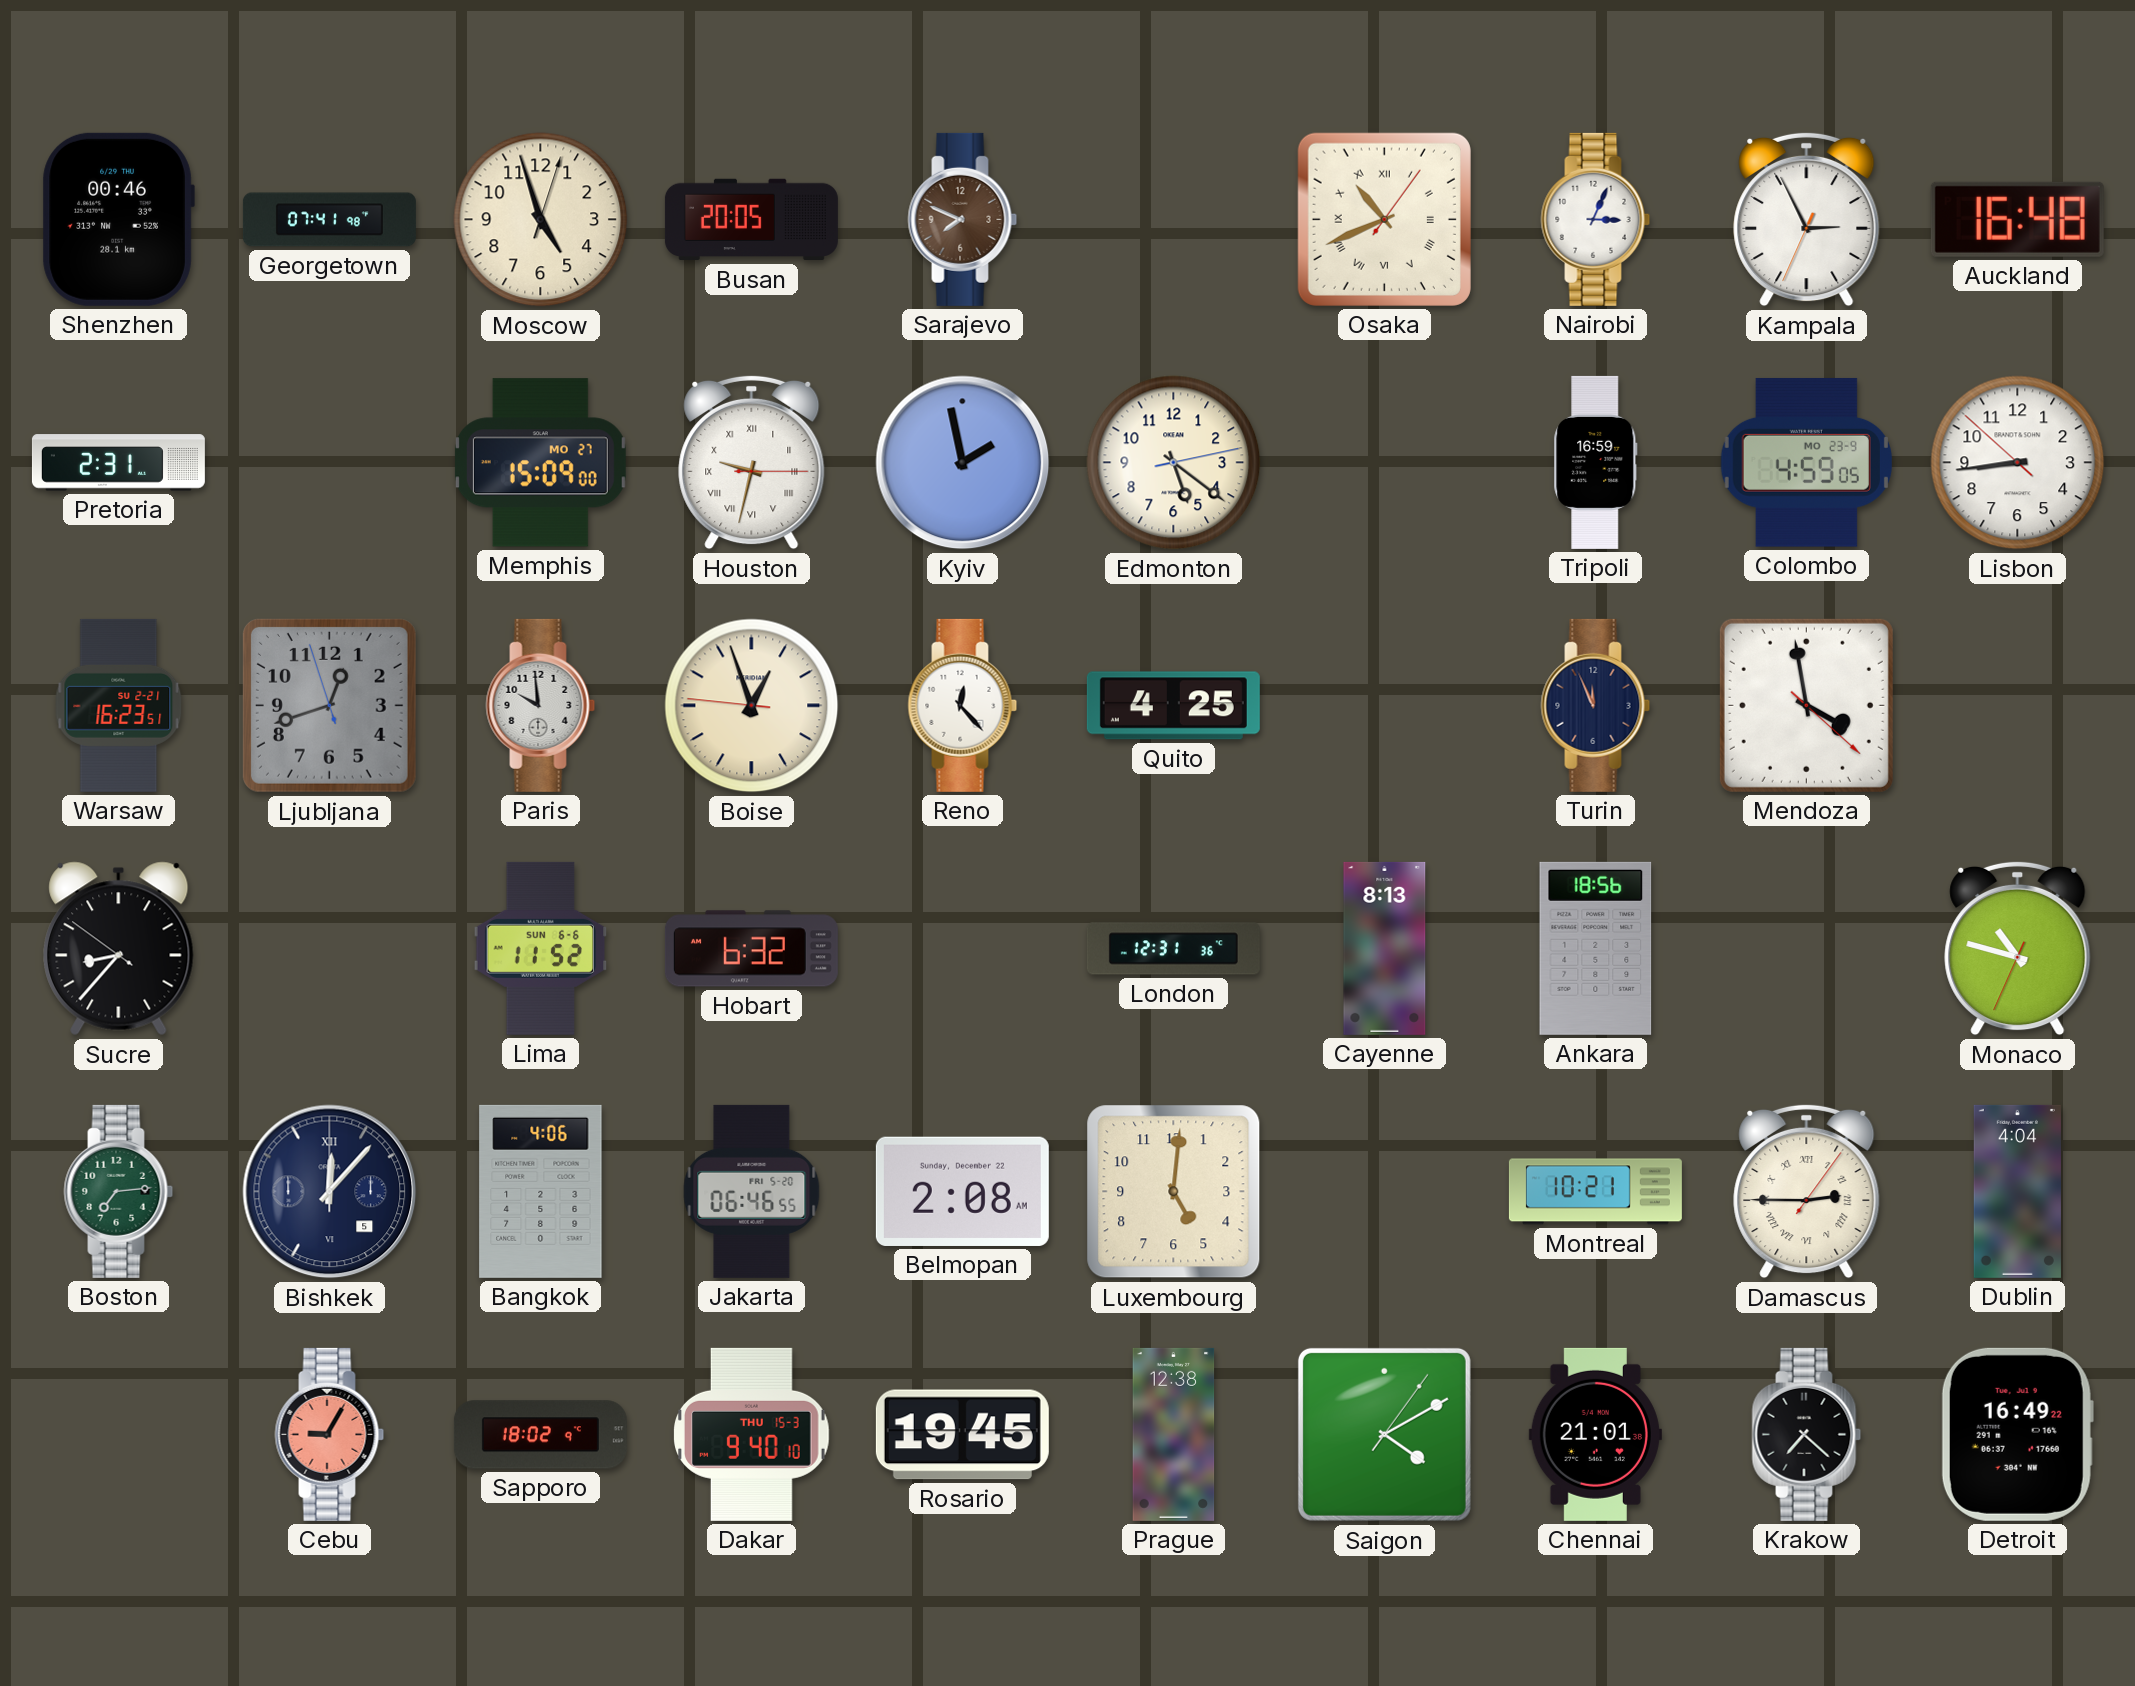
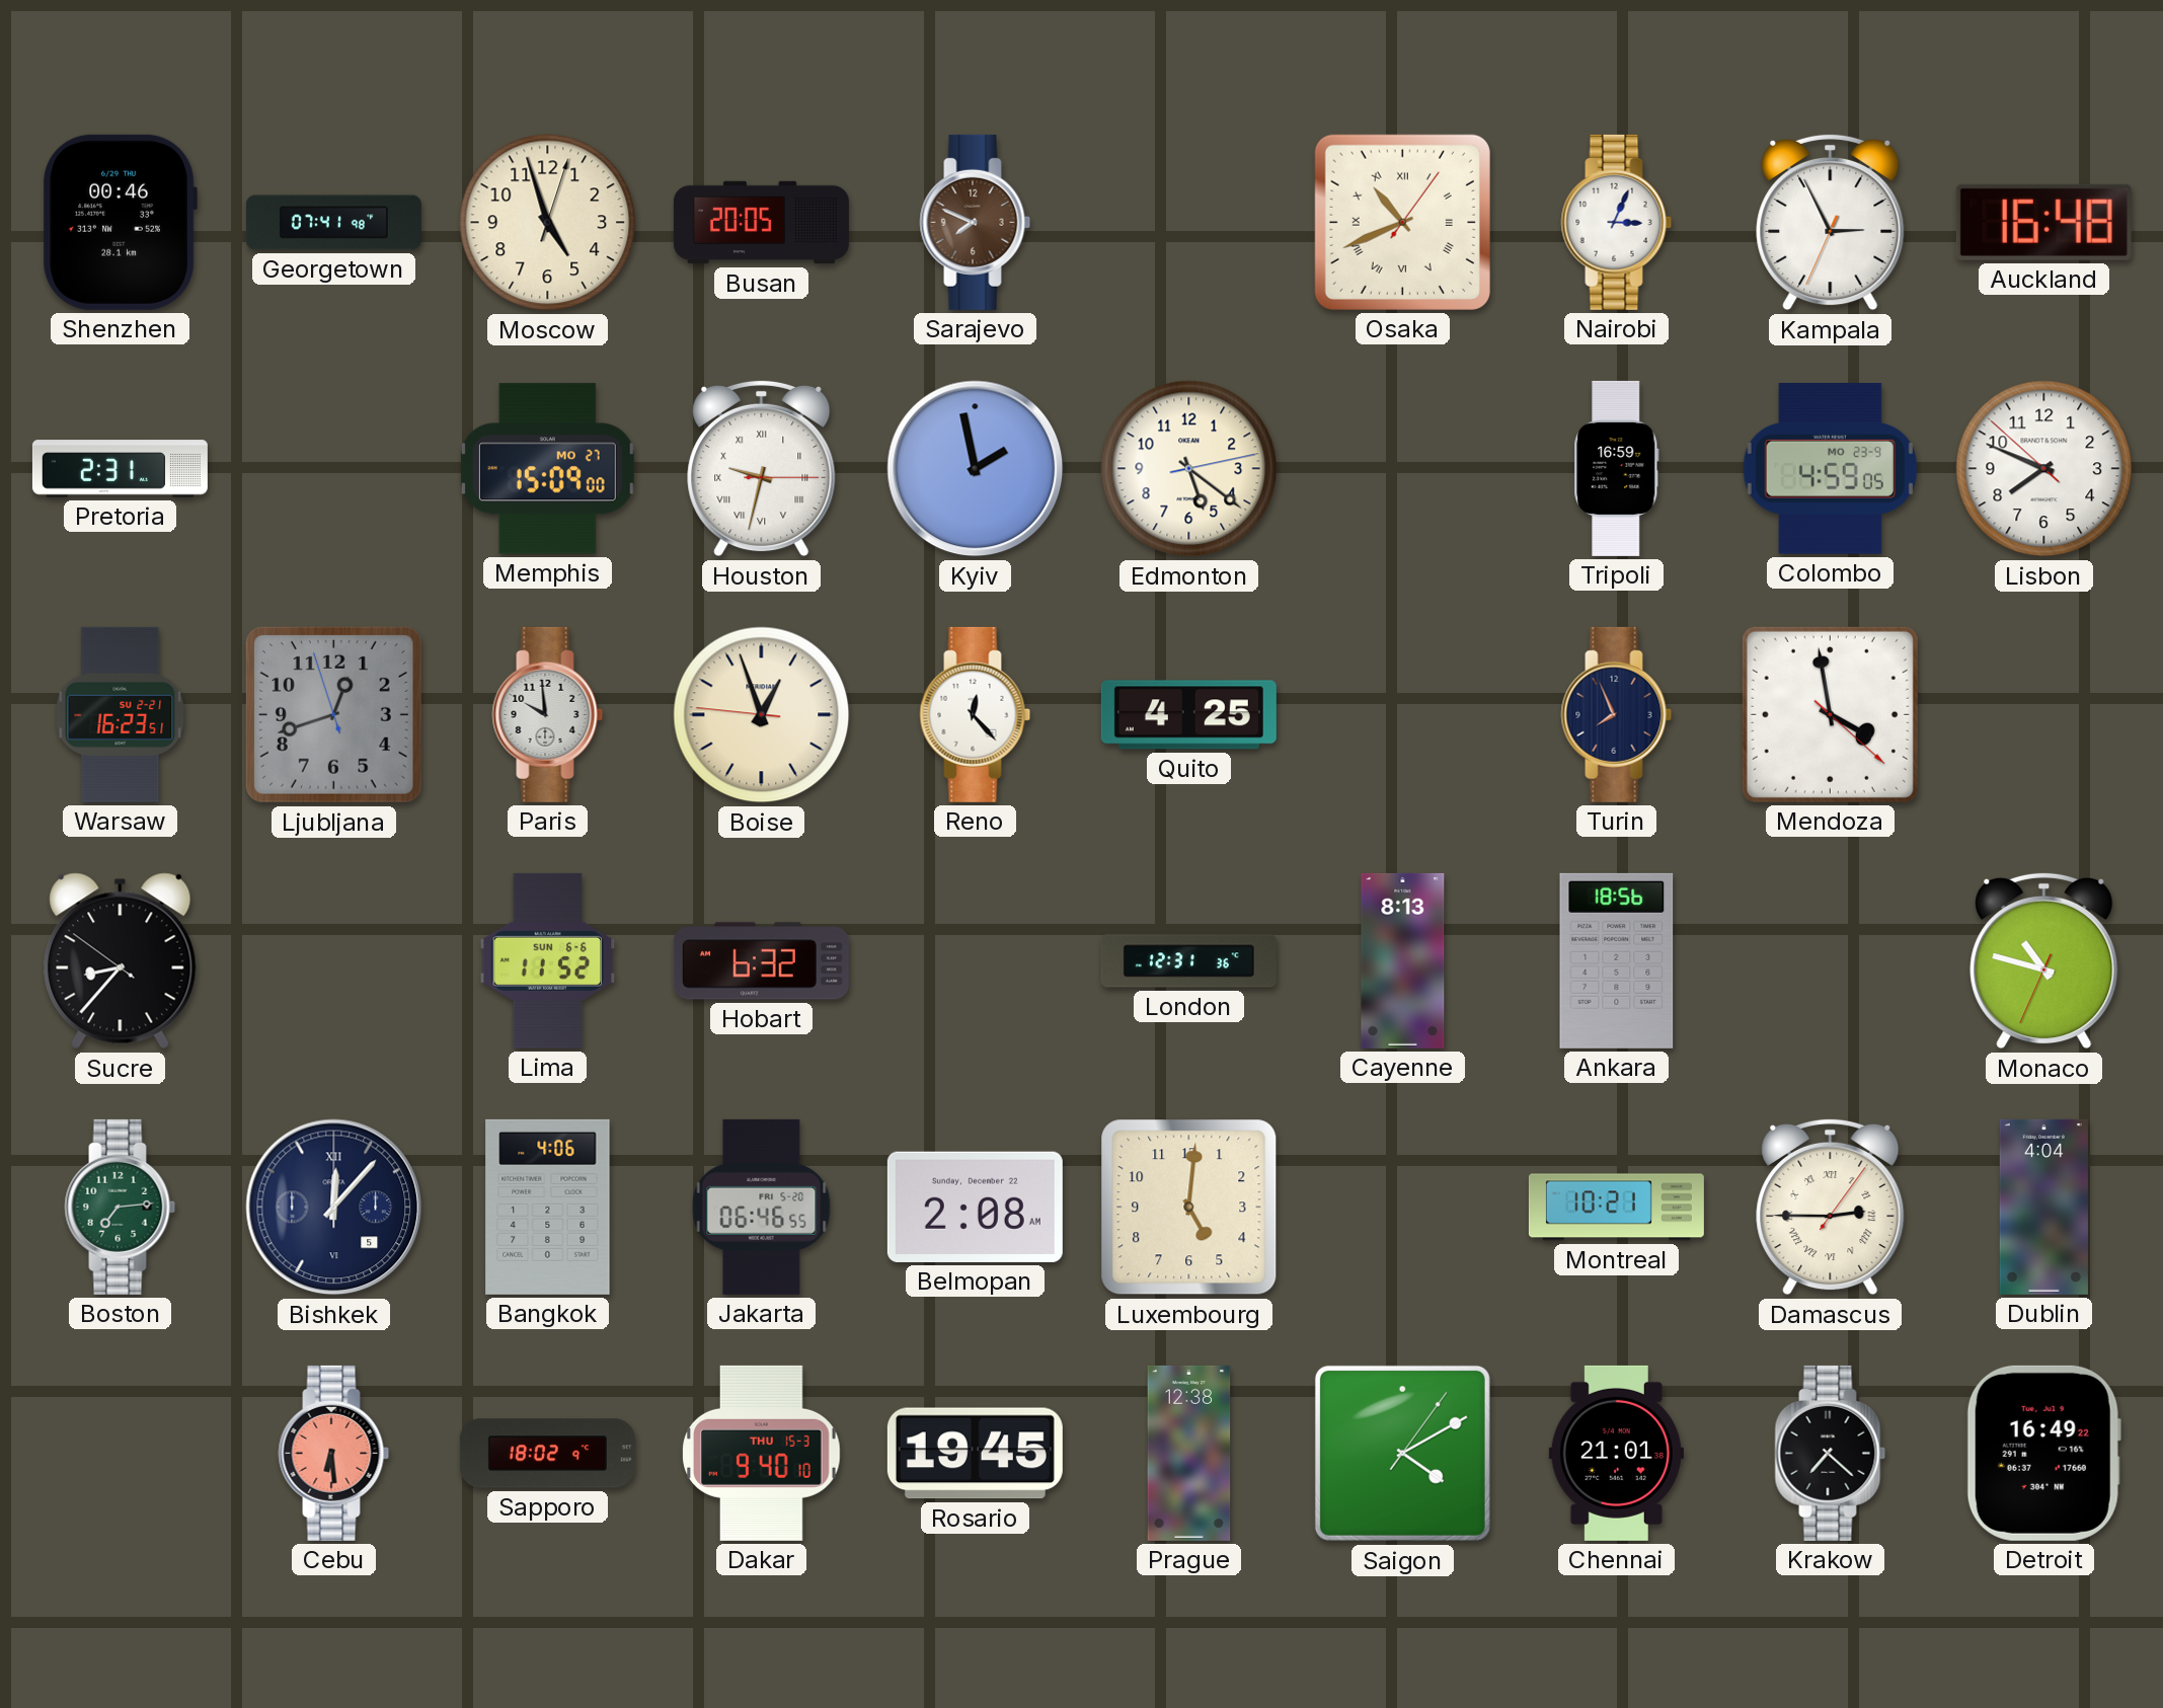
Lisbon: 8:43 -> 7:48 (2044, 469)
Turin: 11:56 -> 7:56 (1617, 714)
Cebu: 9:05 -> 6:29 (334, 1453)
